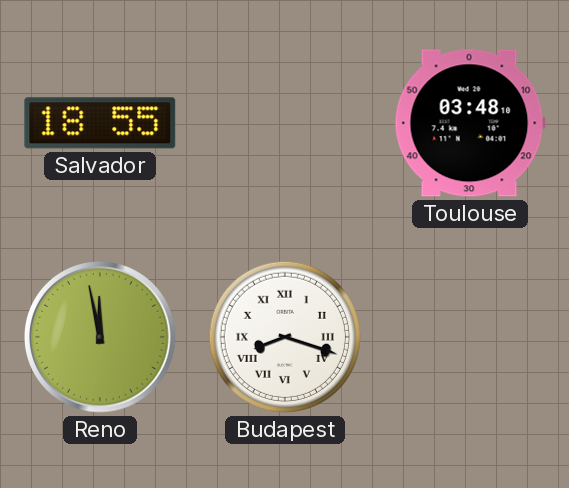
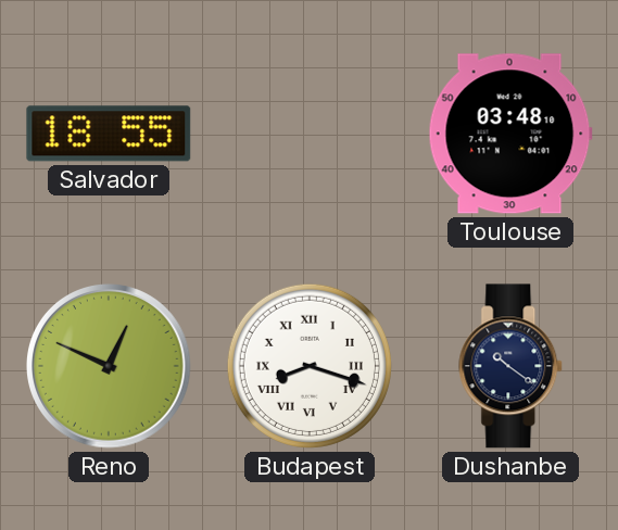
Reno: 11:58 -> 12:49 (109, 366)
Dushanbe: none -> 10:21 (512, 366)
